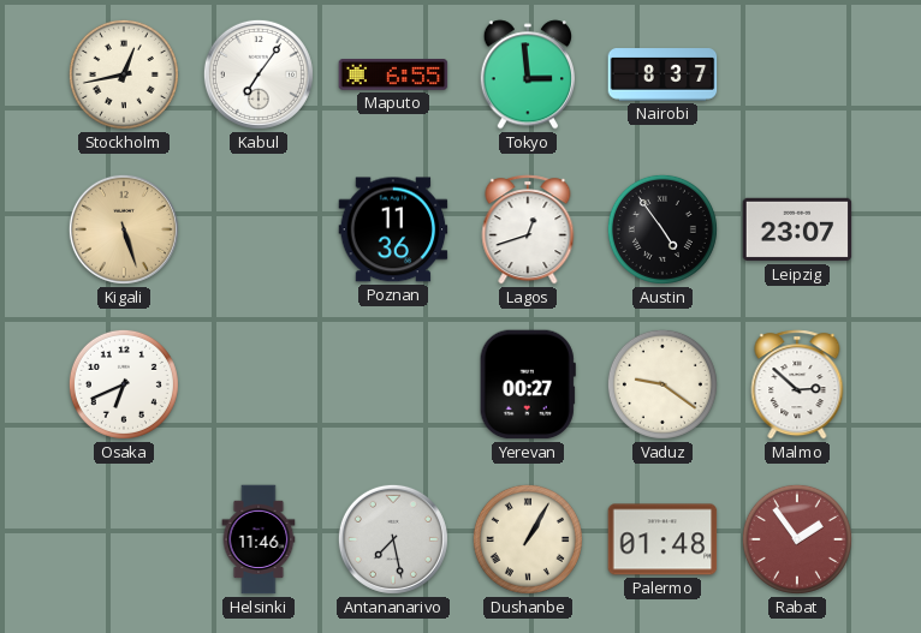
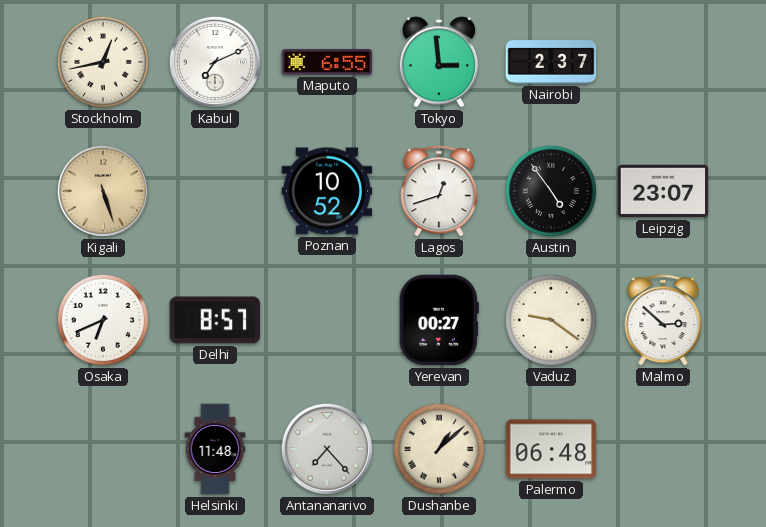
Kabul: 7:06 -> 7:11 (215, 62)
Nairobi: 8:37 -> 2:37 (551, 62)
Poznan: 11:36 -> 10:52 (327, 191)
Delhi: none -> 8:57 (215, 320)
Helsinki: 11:46 -> 11:48 (215, 449)
Antananarivo: 7:28 -> 7:23 (327, 449)
Dushanbe: 1:05 -> 1:08 (439, 449)
Palermo: 01:48 -> 06:48 (551, 449)
Rabat: 1:54 -> none (797, 539)
